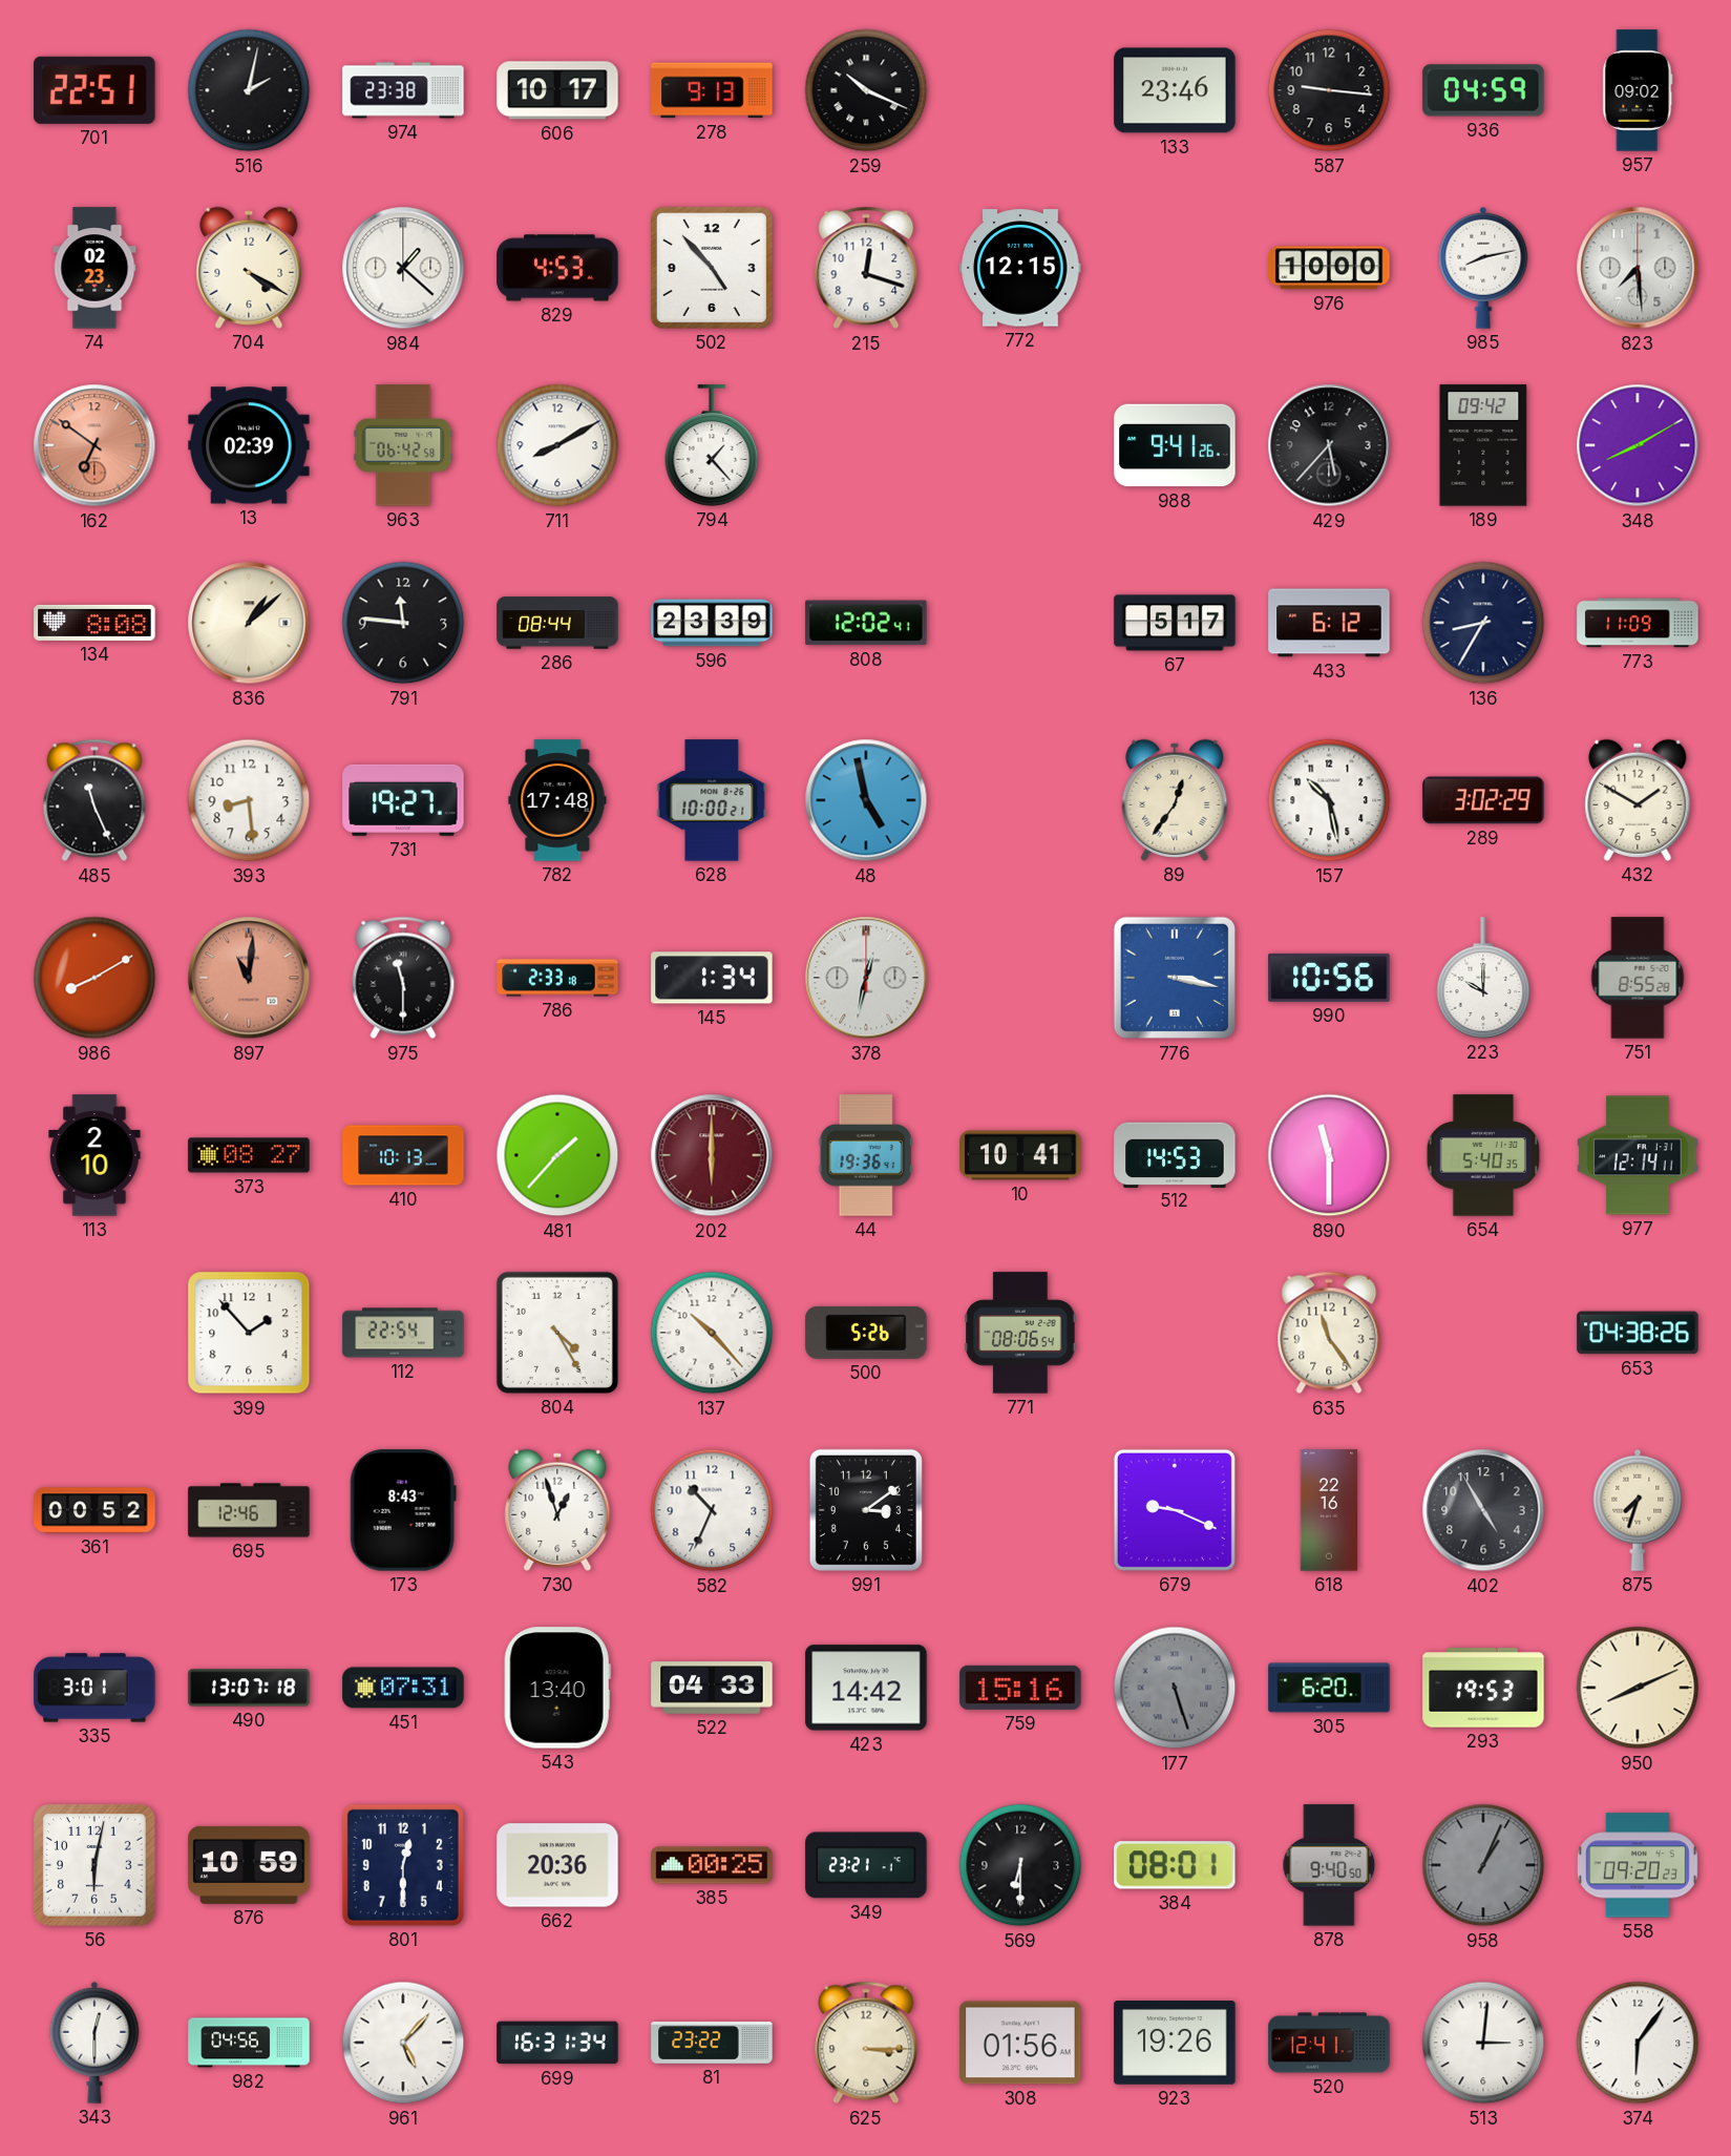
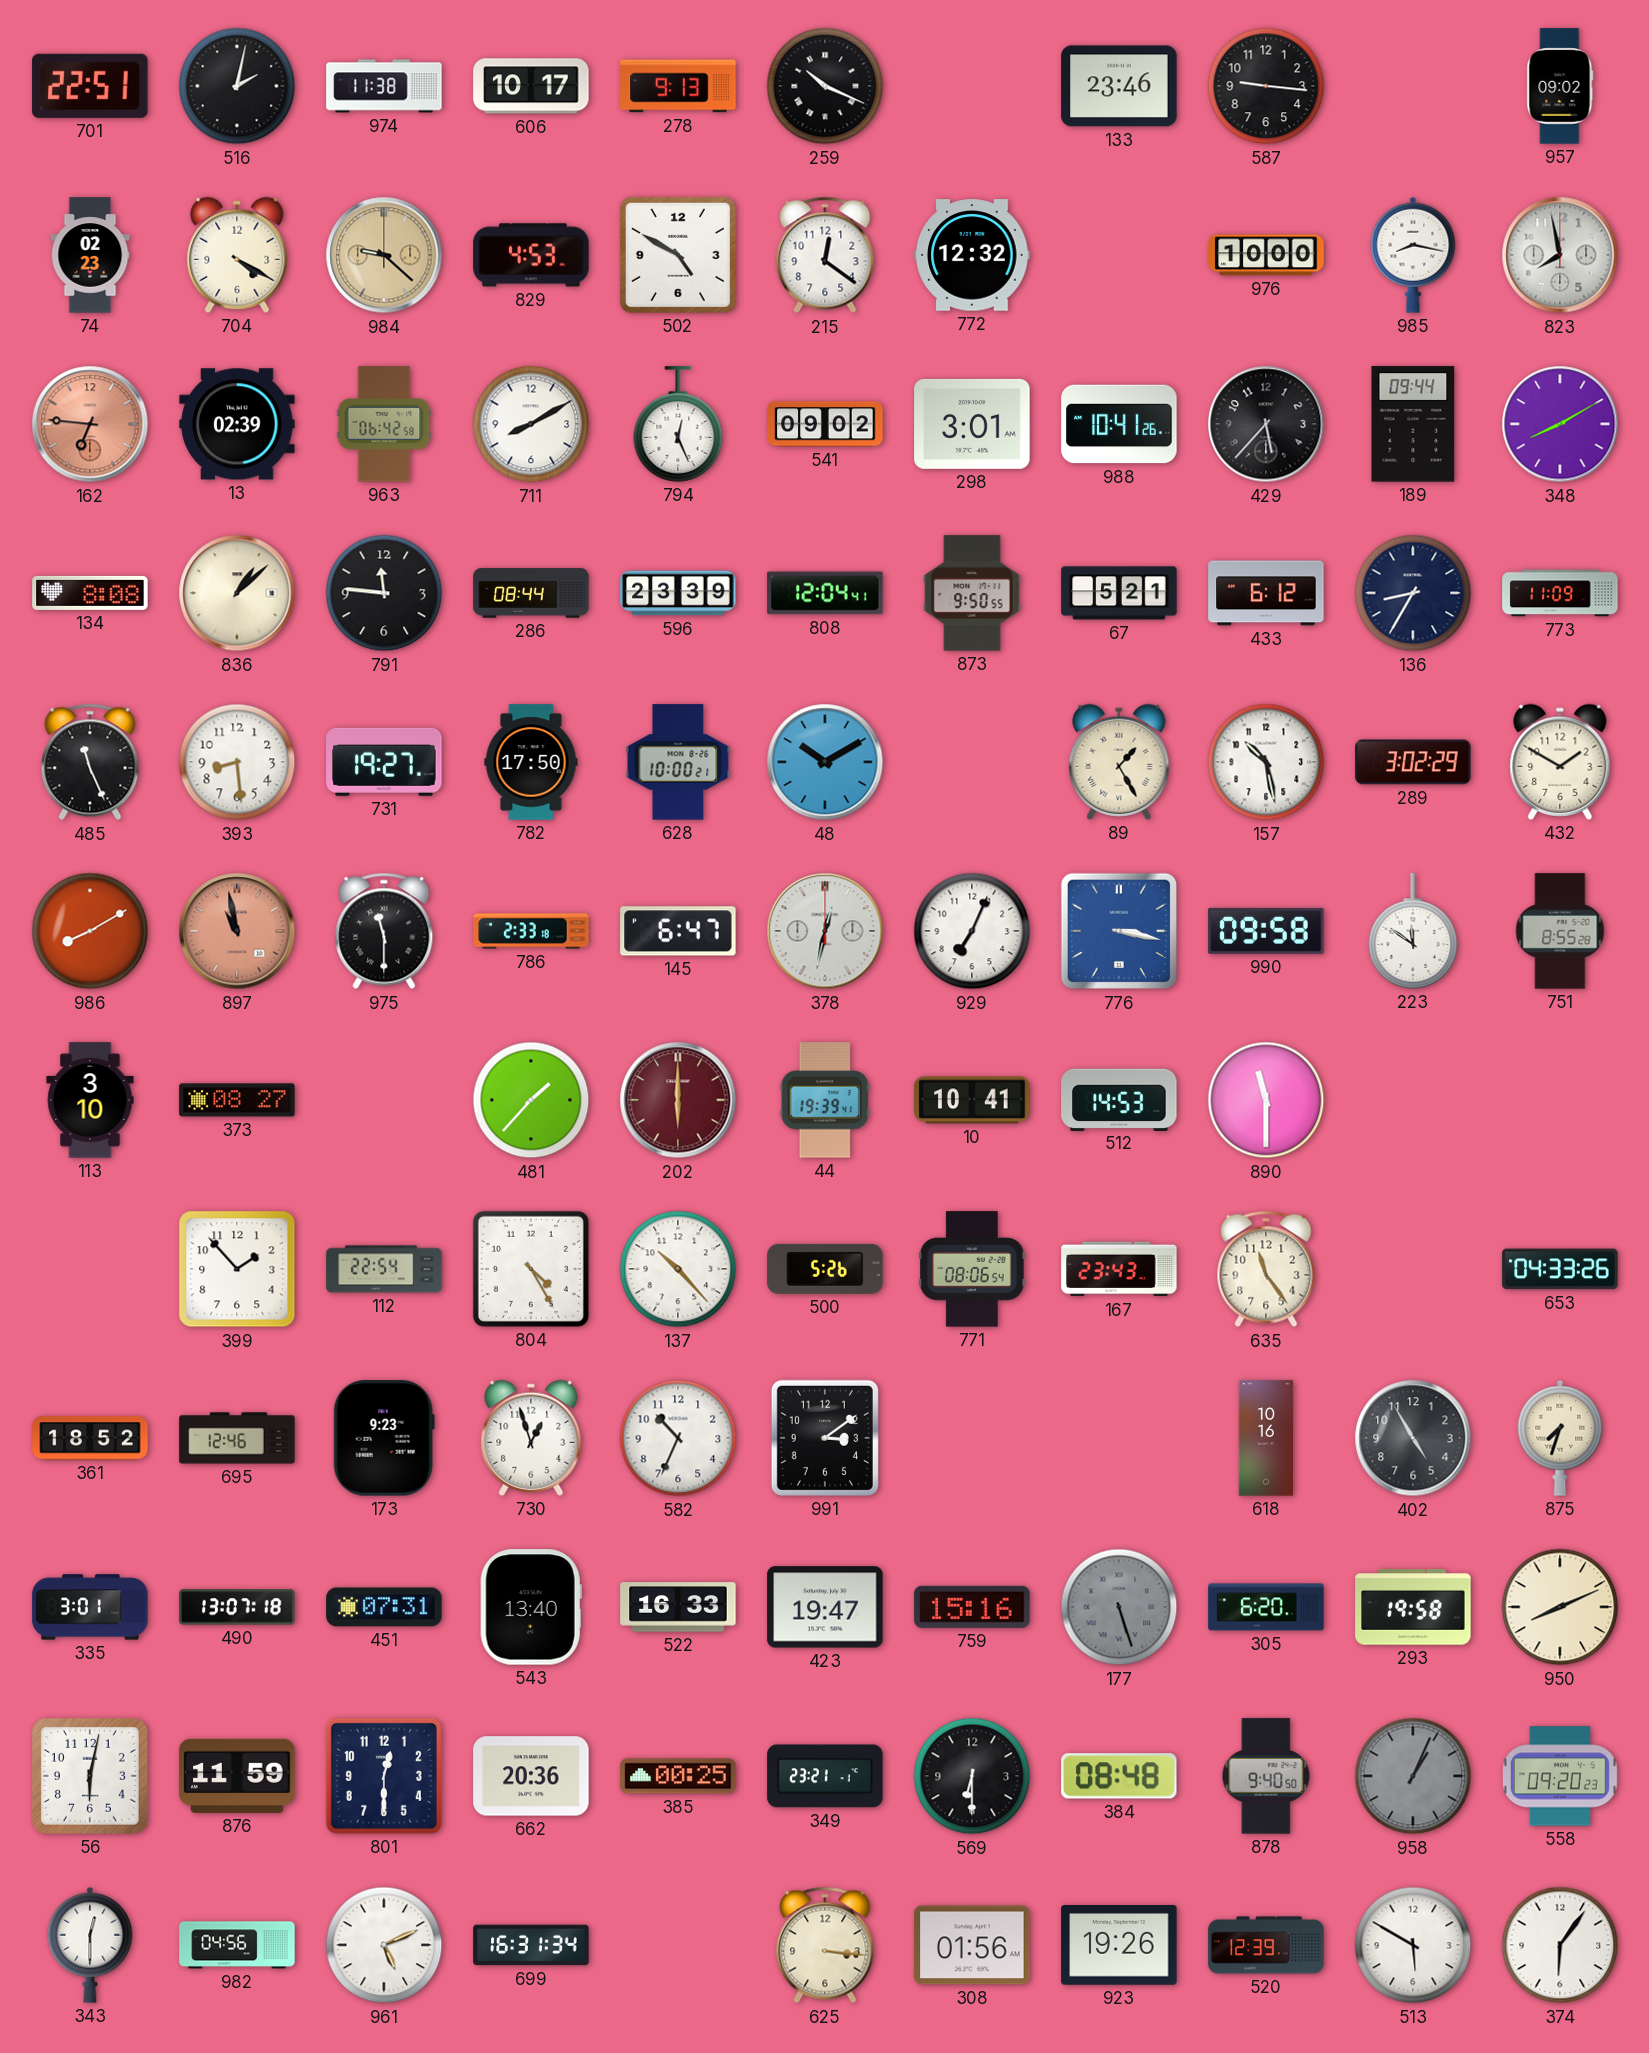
974: 23:38 -> 11:38 (384, 86)
936: 04:59 -> none (1483, 90)
984: 1:22 -> 9:22 (384, 255)
984 dial: white -> champagne (384, 255)
502: 4:53 -> 4:50 (678, 255)
215: 12:18 -> 12:21 (825, 255)
772: 12:15 -> 12:32 (972, 255)
985: 8:13 -> 8:17 (1413, 255)
823: 7:29 -> 7:58 (1560, 255)
162: 6:51 -> 6:46 (90, 424)
794: 1:23 -> 12:26 (678, 424)
541: none -> 09:02 (825, 424)
298: none -> 3:01 (972, 424)
988: 9:41 -> 10:41 (1119, 424)
189: 09:42 -> 09:44 (1413, 424)
808: 12:02 -> 12:04 (825, 593)
873: none -> 9:50 (972, 593)
67: 5:17 -> 5:21 (1119, 593)
782: 17:48 -> 17:50 (531, 762)
48: 4:58 -> 10:10 (825, 762)
89: 12:36 -> 1:25 (1119, 762)
897: 11:01 -> 10:58 (237, 931)
145: 1:34 -> 6:47 (678, 931)
929: none -> 7:04 (972, 931)
990: 10:56 -> 09:58 (1266, 931)
223: 10:00 -> 11:51 (1413, 931)
113: 2:10 -> 3:10 (90, 1100)
410: 10:13 -> none (403, 1155)
44: 19:36 -> 19:39 (825, 1100)
654: 5:40 -> none (1483, 1155)
977: 12:14 -> none (1638, 1155)
167: none -> 23:43 (1119, 1269)
653: 04:38 -> 04:33 (1560, 1269)
361: 00:52 -> 18:52 (90, 1438)
173: 8:43 -> 9:23 (384, 1438)
679: 9:19 -> none (1175, 1510)
618: 22:16 -> 10:16 (1266, 1438)
522: 04:33 -> 16:33 (678, 1607)
423: 14:42 -> 19:47 (825, 1607)
293: 19:53 -> 19:58 (1413, 1607)
876: 10:59 -> 11:59 (237, 1776)
384: 08:01 -> 08:48 (1119, 1776)
961: 5:07 -> 5:11 (384, 1945)
81: 23:22 -> none (712, 2043)
625: 3:15 -> 3:16 (825, 1945)
520: 12:41 -> 12:39 (1266, 1945)
513: 3:01 -> 5:50 (1413, 1945)
